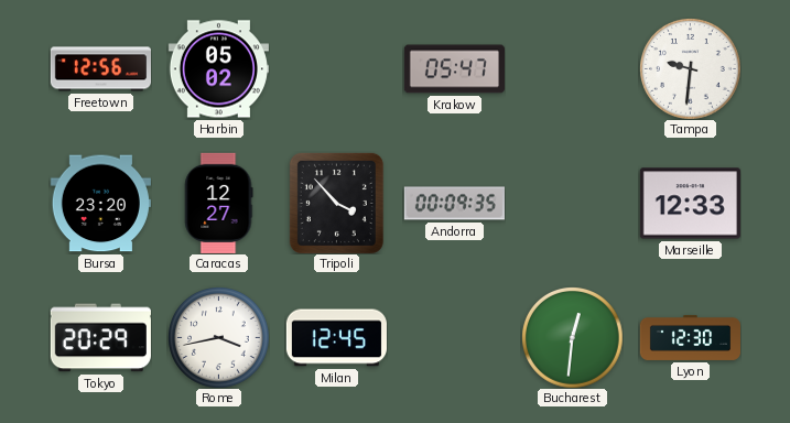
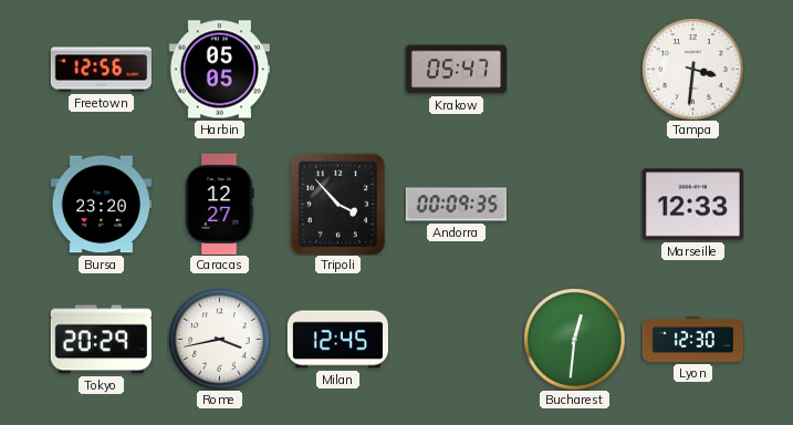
Harbin: 05:02 -> 05:05 (219, 70)
Tampa: 9:31 -> 3:31 (693, 70)
